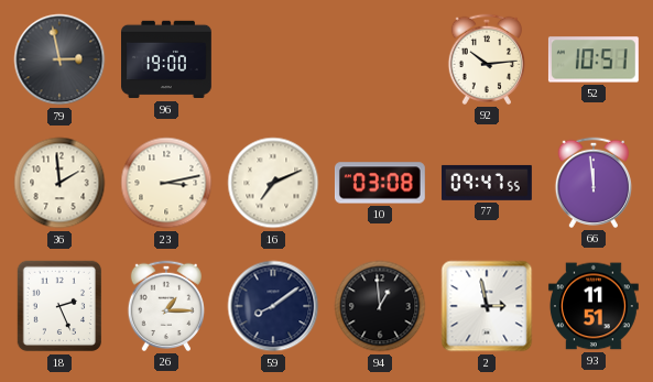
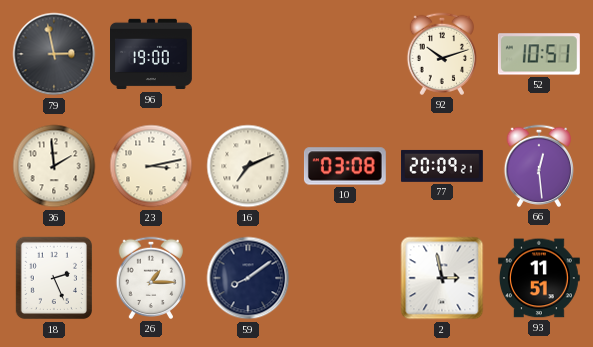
92: 10:14 -> 10:12 (441, 54)
77: 09:47 -> 20:09 (442, 166)
66: 11:59 -> 12:29 (538, 166)
94: 12:59 -> none (380, 306)
